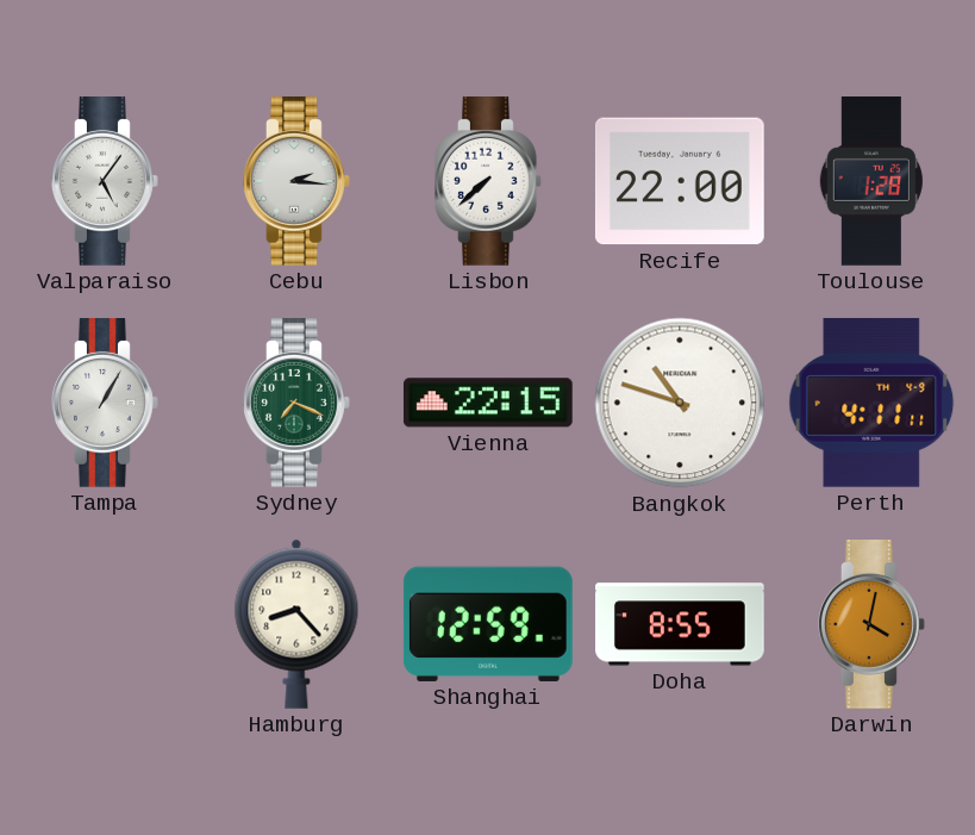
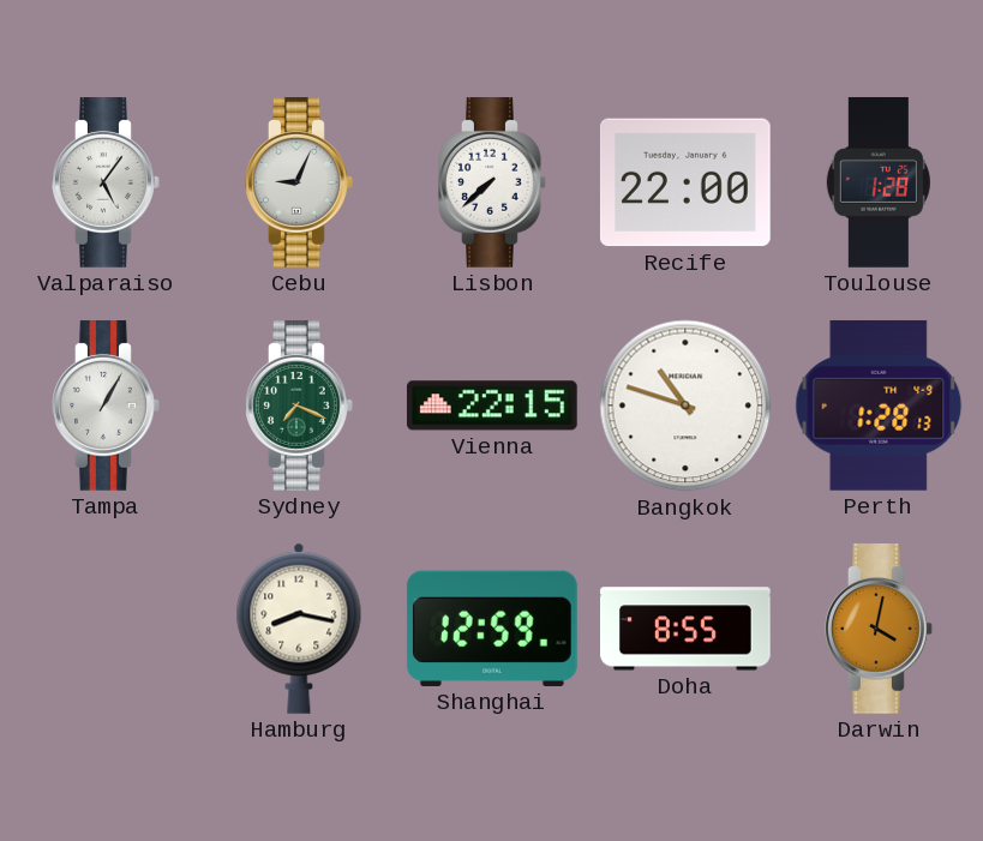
Cebu: 2:16 -> 9:04 (300, 184)
Perth: 4:11 -> 1:28 (879, 406)
Hamburg: 8:23 -> 8:17 (299, 629)
